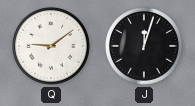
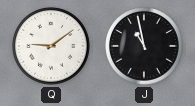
J: 12:03 -> 10:58 (145, 47)
